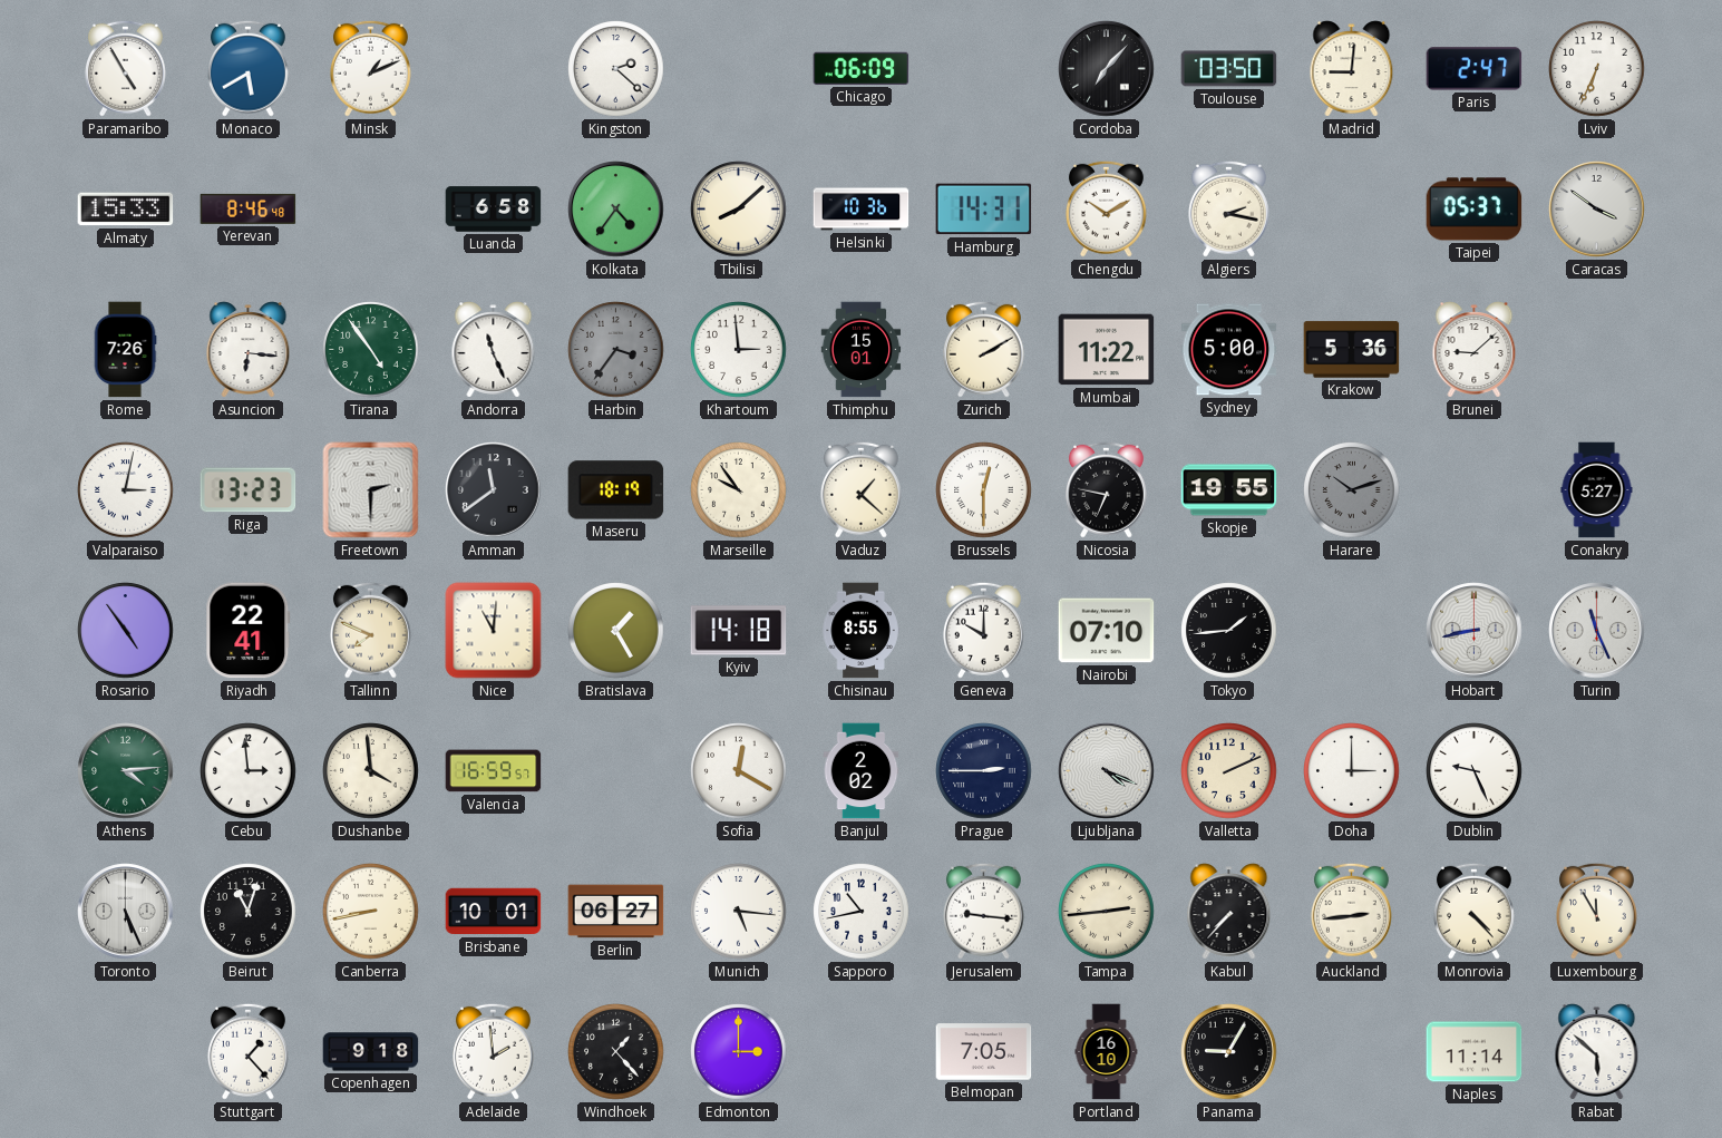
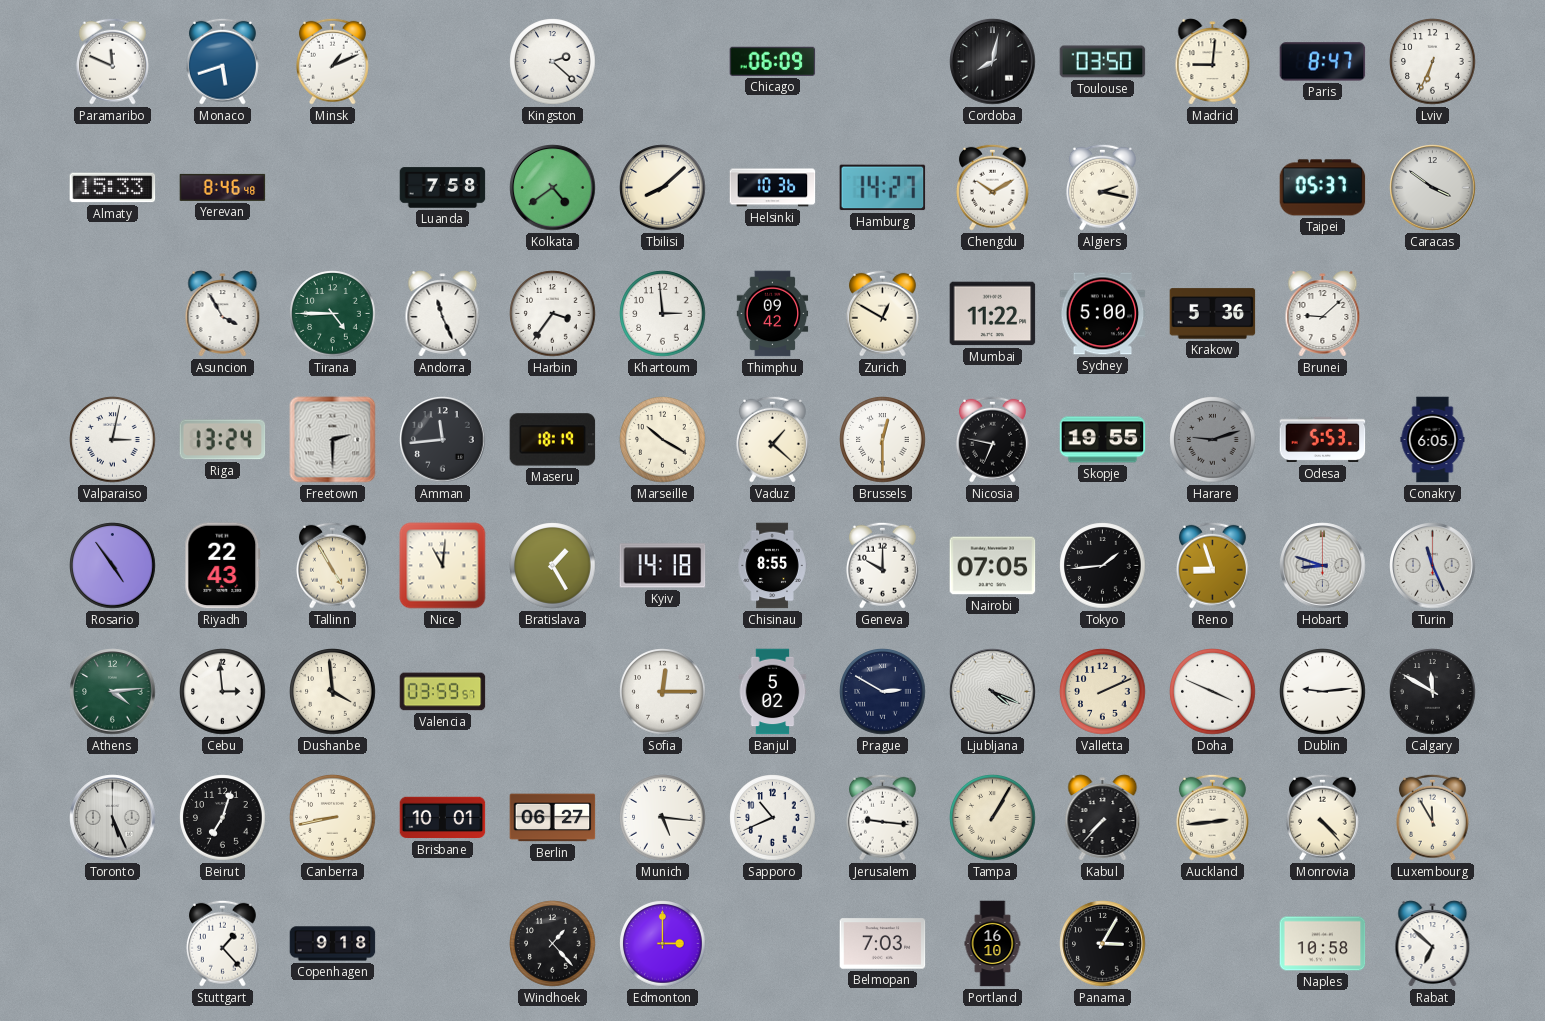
Paramaribo: 4:55 -> 11:49 (112, 61)
Monaco: 5:40 -> 5:42 (222, 61)
Cordoba: 7:07 -> 8:02 (993, 62)
Paris: 2:47 -> 8:47 (1323, 62)
Luanda: 6:58 -> 7:58 (443, 188)
Kolkata: 4:36 -> 4:39 (553, 188)
Hamburg: 14:31 -> 14:27 (883, 188)
Rome: 7:26 -> none (125, 350)
Asuncion: 6:16 -> 3:55 (223, 314)
Tirana: 4:54 -> 4:45 (333, 314)
Harbin dial: grey -> white (553, 314)
Thimphu: 15:01 -> 09:42 (773, 314)
Zurich: 2:10 -> 12:50 (882, 313)
Riga: 13:23 -> 13:24 (223, 440)
Amman: 11:39 -> 11:44 (443, 440)
Marseille: 9:54 -> 10:20 (663, 440)
Harare: 10:12 -> 9:12 (1213, 440)
Odesa: none -> 5:53 (1323, 440)
Conakry: 5:27 -> 6:05 (1433, 440)
Riyadh: 22:41 -> 22:43 (223, 566)
Tallinn: 7:49 -> 4:55 (332, 565)
Nairobi: 07:10 -> 07:05 (993, 566)
Reno: none -> 8:57 (1212, 565)
Hobart: 8:43 -> 8:48 (1323, 566)
Valencia: 16:59 -> 03:59 (443, 692)
Sofia: 12:20 -> 12:15 (663, 692)
Banjul: 2:02 -> 5:02 (773, 692)
Prague: 2:45 -> 2:50 (883, 692)
Doha: 3:00 -> 3:49 (1213, 692)
Dublin: 9:26 -> 9:14 (1323, 692)
Calgary: none -> 11:50 (1433, 692)
Beirut: 11:03 -> 7:03 (223, 818)
Sapporo: 10:43 -> 10:41 (773, 818)
Tampa: 2:44 -> 1:05 (993, 818)
Adelaide: 1:59 -> none (493, 1051)
Belmopan: 7:05 -> 7:03 (883, 944)
Panama: 9:05 -> 3:05 (1103, 944)
Naples: 11:14 -> 10:58 (1323, 944)
Rabat: 5:52 -> 6:52 (1433, 944)
